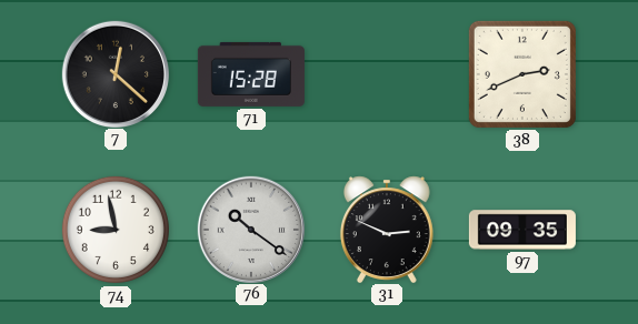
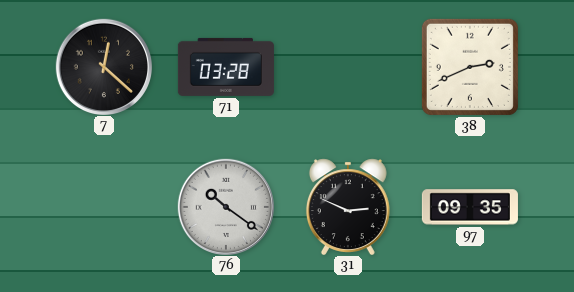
71: 15:28 -> 03:28 (226, 67)
74: 8:58 -> none (116, 230)
